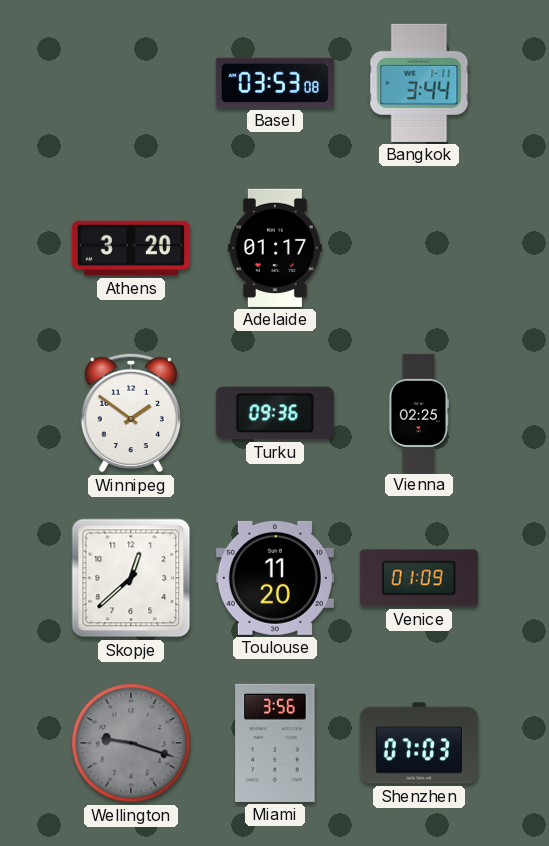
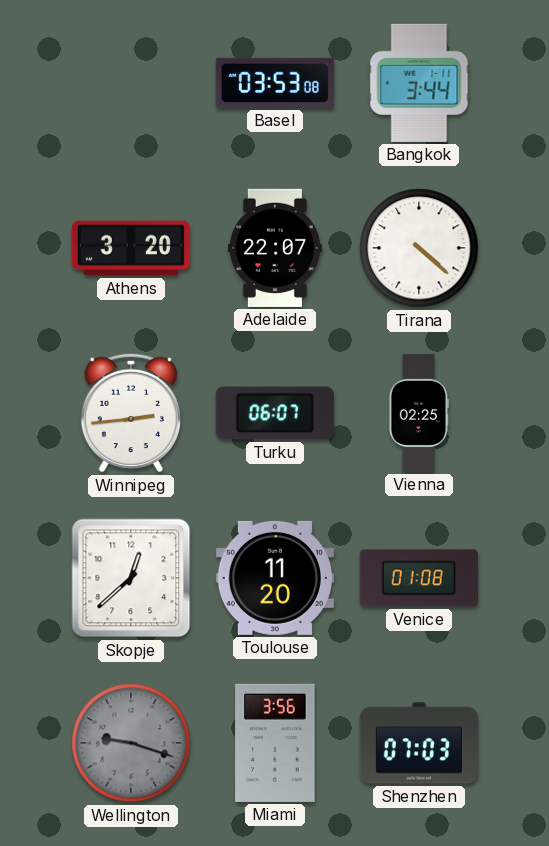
Adelaide: 01:17 -> 22:07 (275, 248)
Tirana: none -> 4:22 (419, 248)
Winnipeg: 1:51 -> 2:44 (130, 413)
Turku: 09:36 -> 06:07 (275, 413)
Venice: 01:09 -> 01:08 (419, 578)
